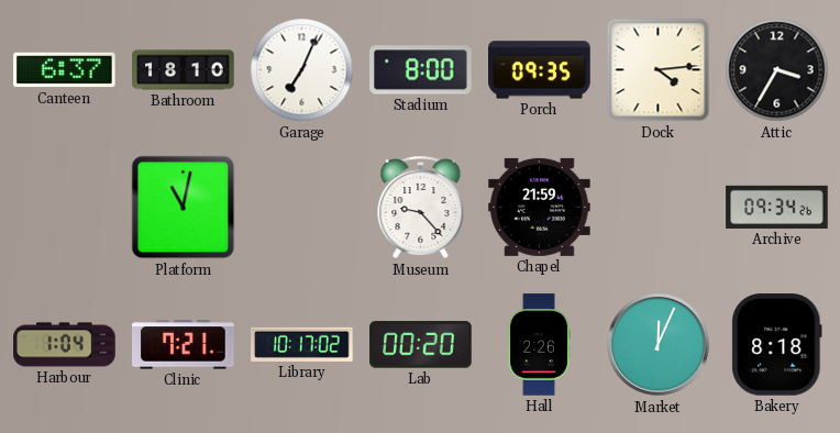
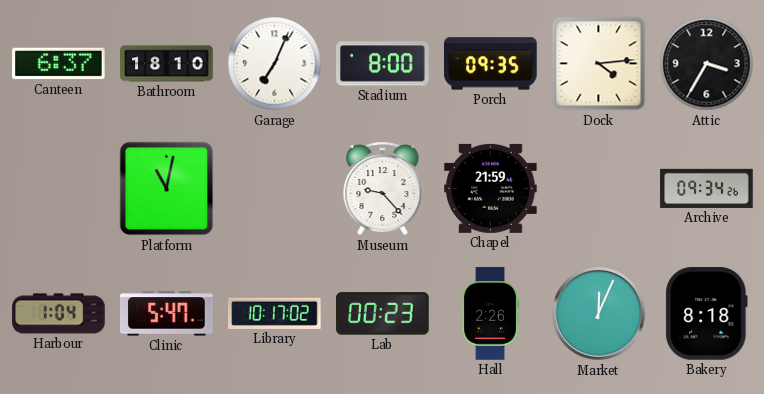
Clinic: 7:21 -> 5:47 (167, 314)
Lab: 00:20 -> 00:23 (383, 314)
